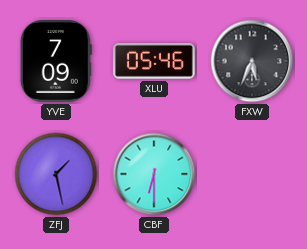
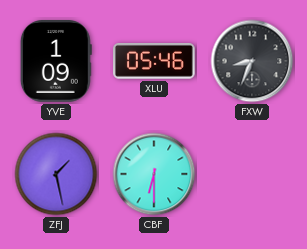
YVE: 7:09 -> 1:09 (56, 62)
FXW: 5:34 -> 8:34 (252, 61)
